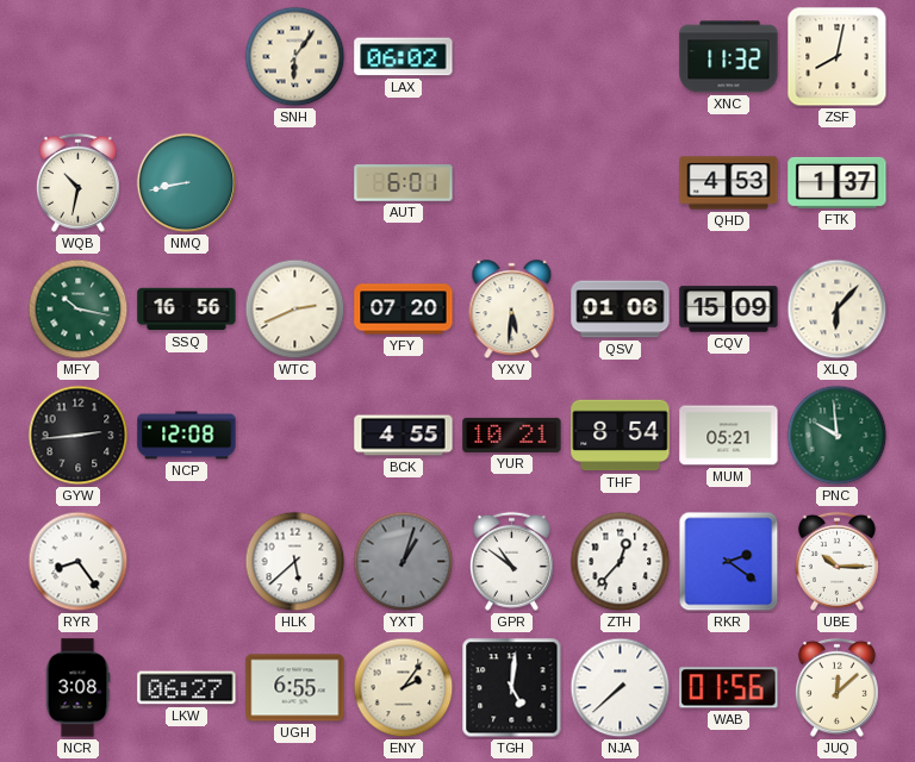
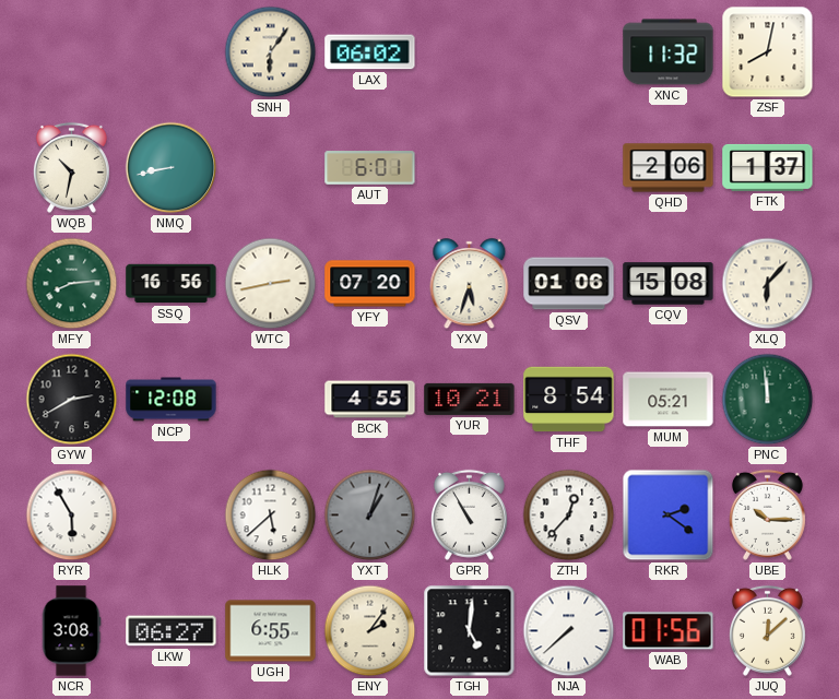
QHD: 4:53 -> 2:06 (669, 168)
MFY: 10:17 -> 8:14 (72, 284)
WTC: 2:41 -> 2:43 (271, 284)
YXV: 5:31 -> 5:33 (470, 284)
CQV: 15:09 -> 15:08 (669, 284)
GYW: 2:44 -> 2:40 (72, 400)
PNC: 9:59 -> 11:59 (768, 400)
RYR: 8:24 -> 5:55 (72, 516)
GPR: 10:51 -> 10:55 (469, 514)
